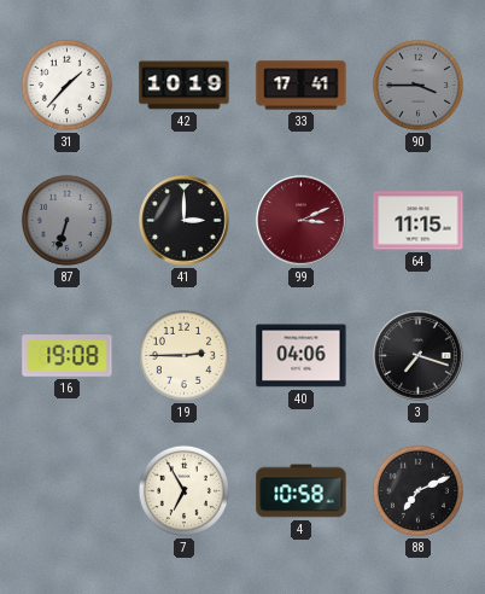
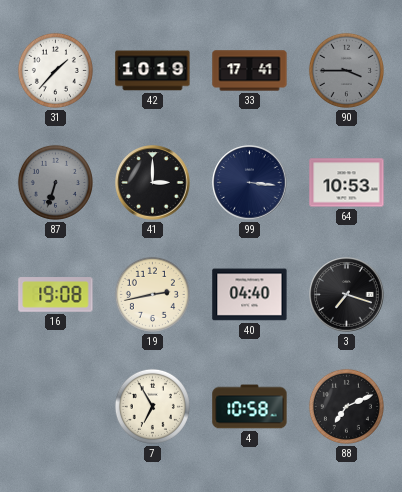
99: 3:11 -> 3:16 (250, 183)
99 dial: burgundy -> navy (250, 183)
64: 11:15 -> 10:53 (347, 183)
19: 2:45 -> 2:43 (152, 294)
40: 04:06 -> 04:40 (250, 295)
